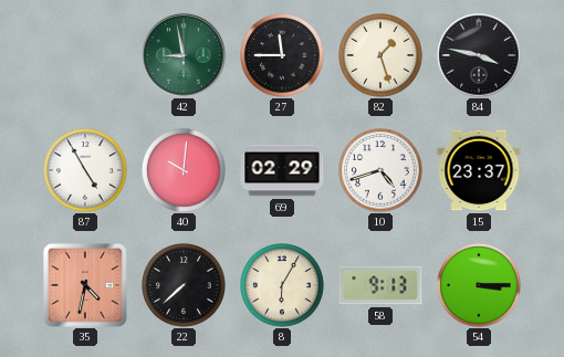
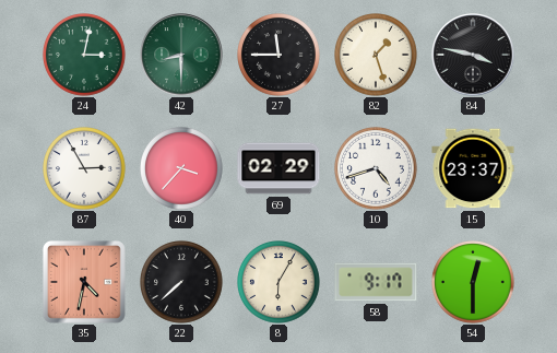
24: none -> 3:02 (85, 56)
42: 8:58 -> 8:30 (181, 55)
87: 4:55 -> 2:55 (85, 169)
40: 10:01 -> 3:37 (182, 169)
58: 9:13 -> 9:17 (376, 282)
54: 3:15 -> 12:30 (474, 283)
